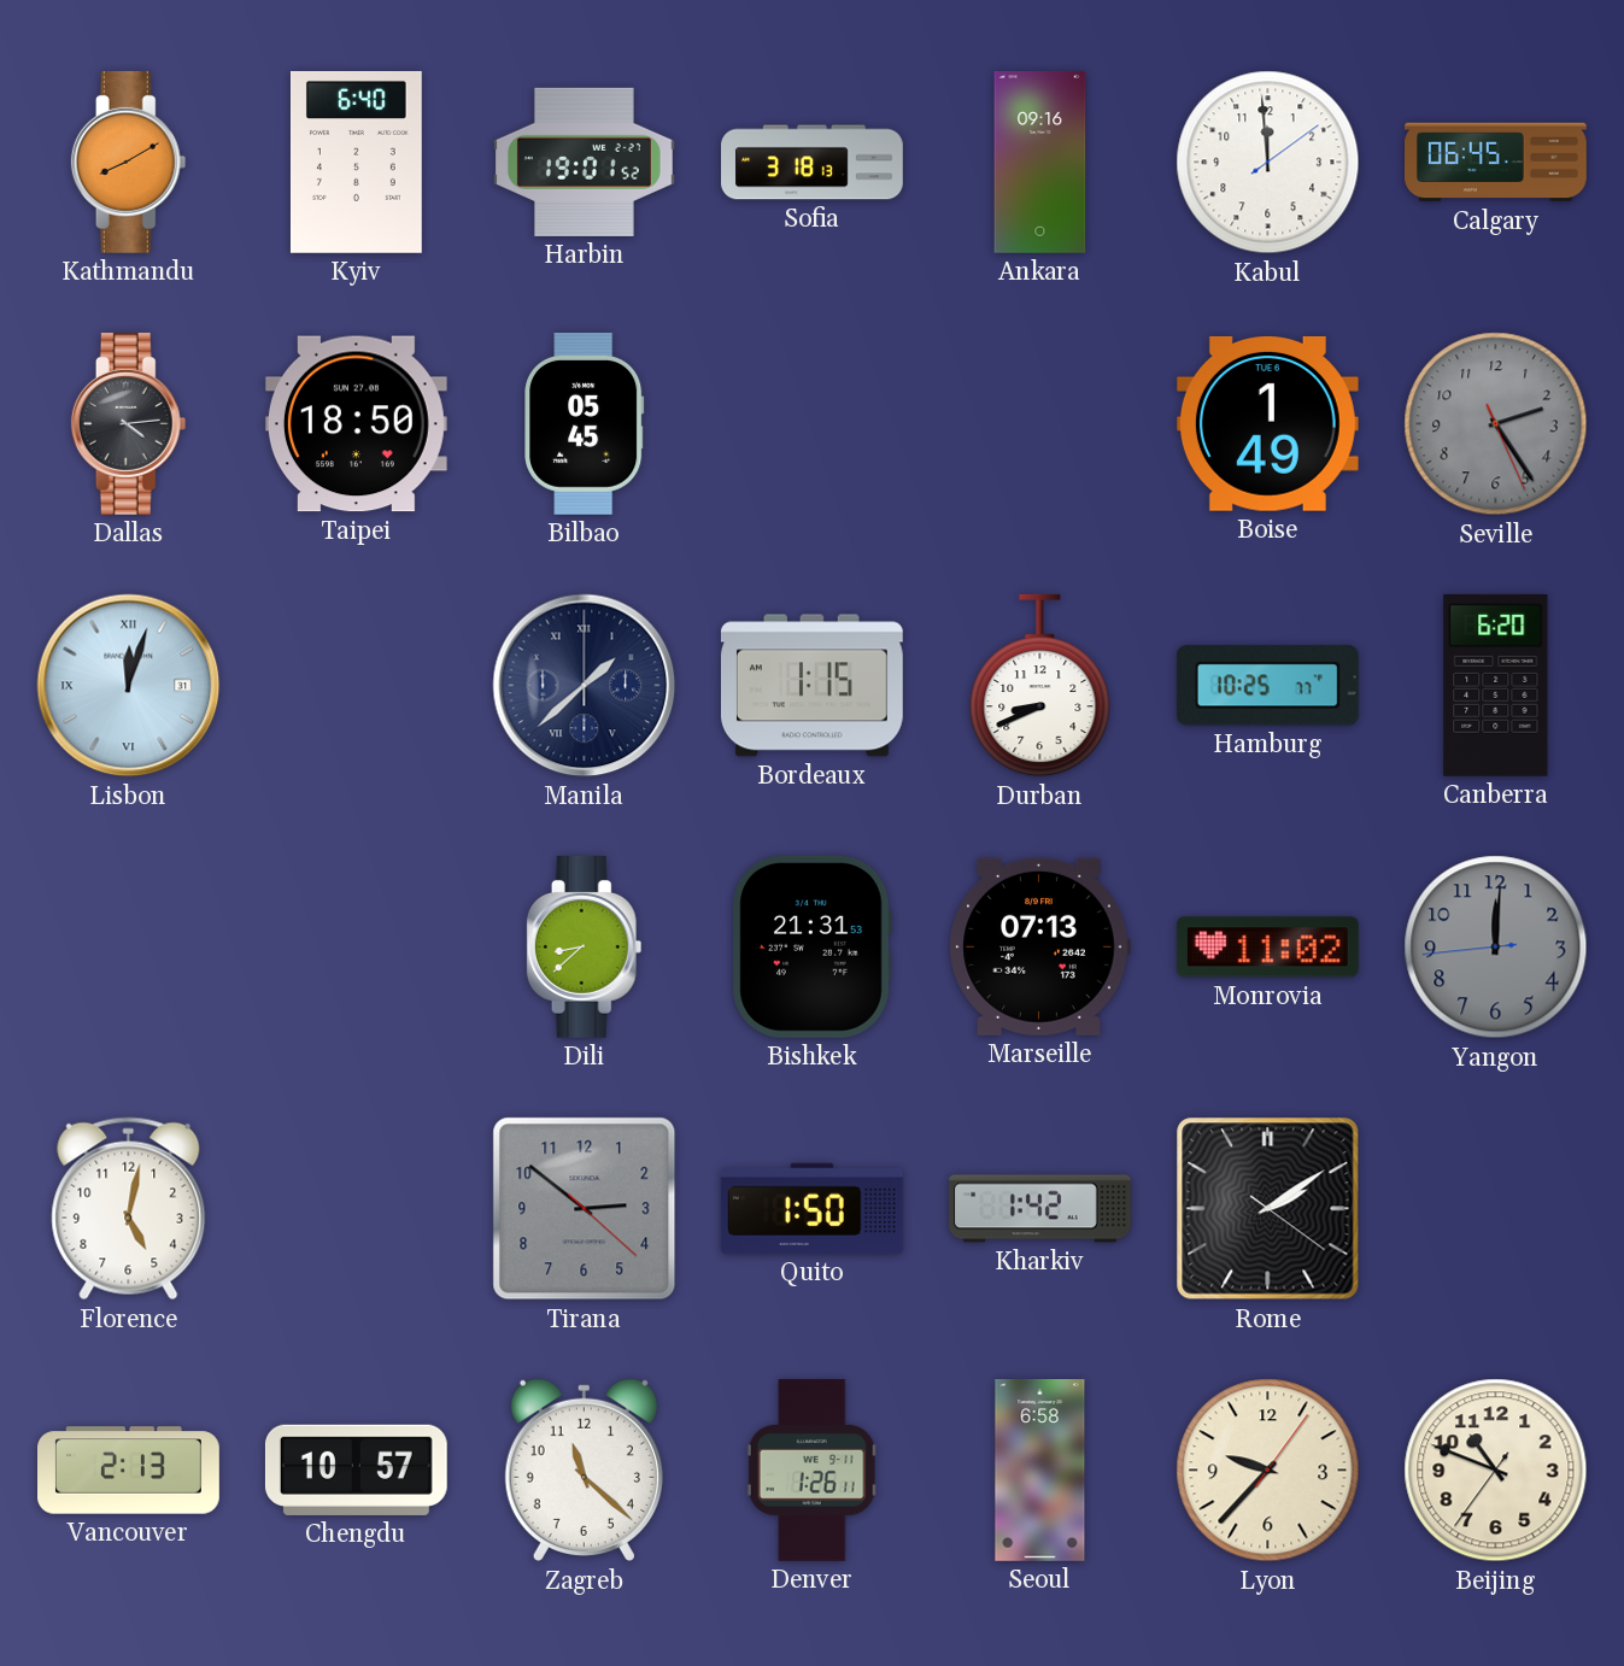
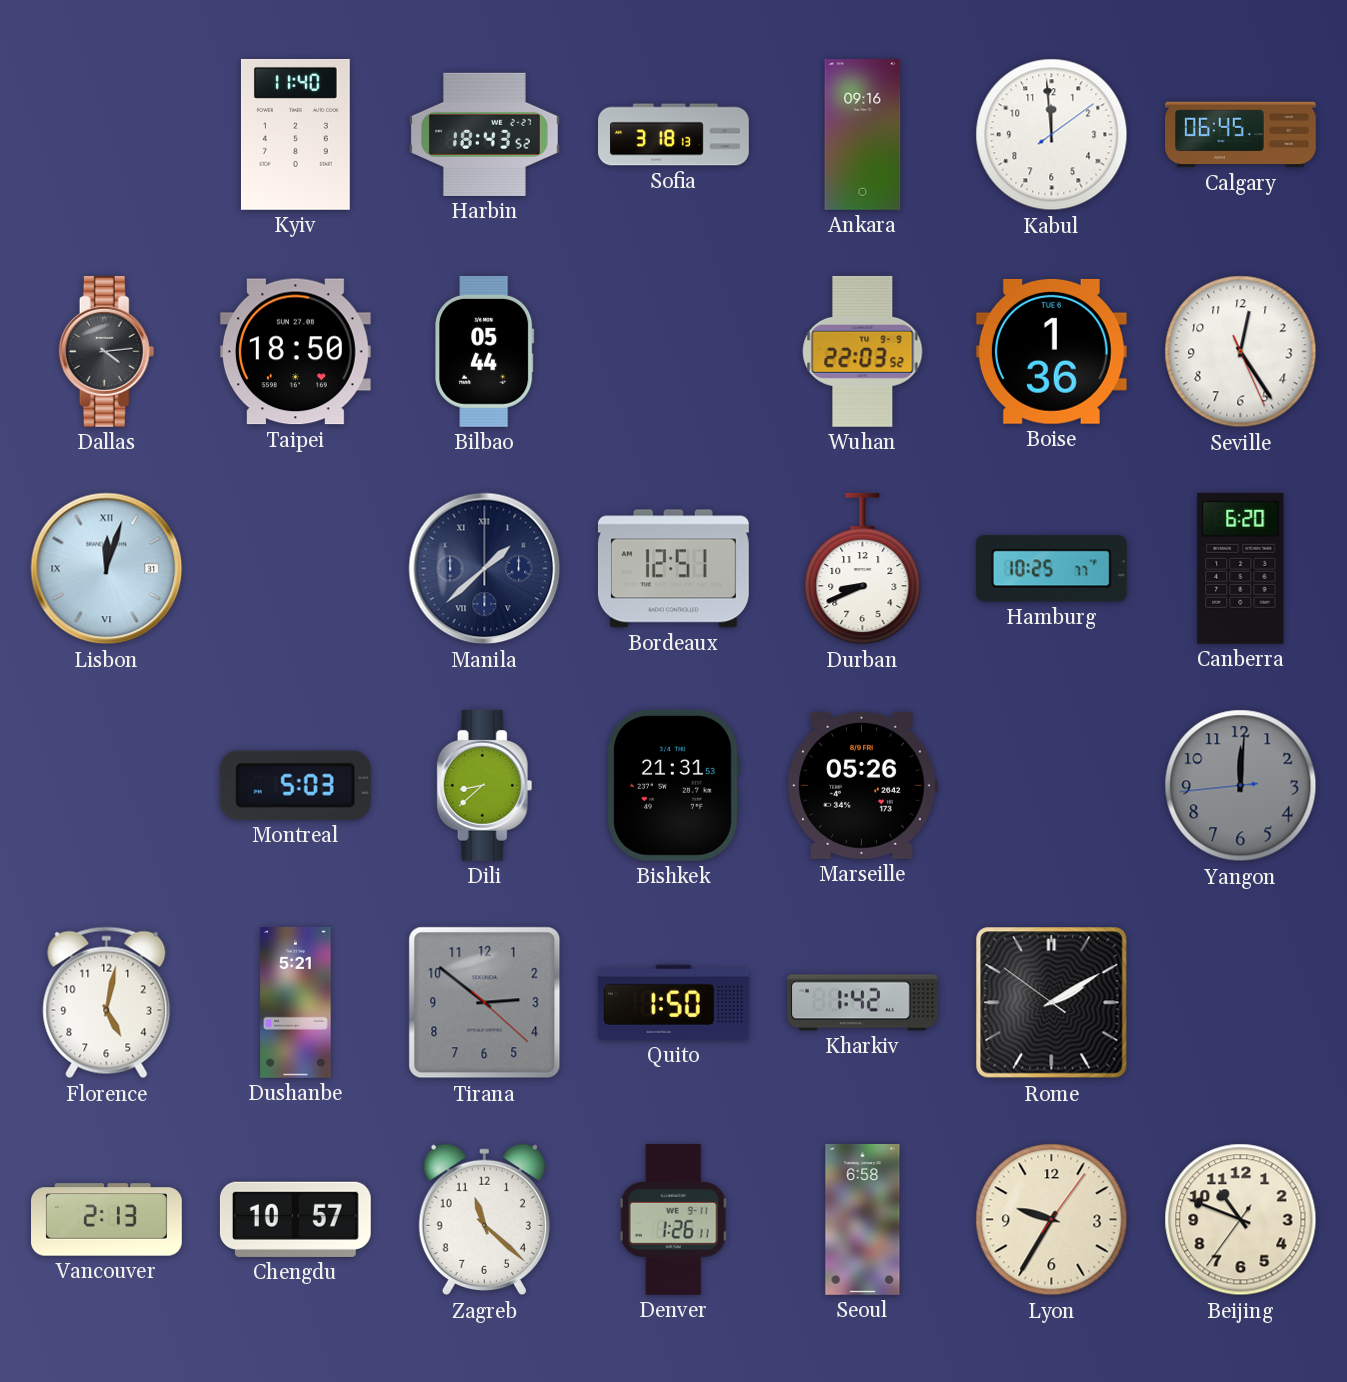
Kathmandu: 8:10 -> none (129, 162)
Kyiv: 6:40 -> 11:40 (295, 134)
Harbin: 19:01 -> 18:43 (484, 134)
Bilbao: 05:45 -> 05:44 (485, 351)
Wuhan: none -> 22:03 (863, 351)
Boise: 1:49 -> 1:36 (1051, 351)
Seville: 2:24 -> 12:24 (1241, 352)
Seville dial: grey -> white (1241, 352)
Bordeaux: 1:15 -> 12:51 (673, 569)
Montreal: none -> 5:03 (295, 785)
Marseille: 07:13 -> 05:26 (862, 785)
Monrovia: 11:02 -> none (1267, 948)
Dushanbe: none -> 5:21 (296, 1003)
Rome: 2:09:21 -> 2:09:51 (1052, 1003)
Lyon: 9:37 -> 9:35 (1052, 1220)
